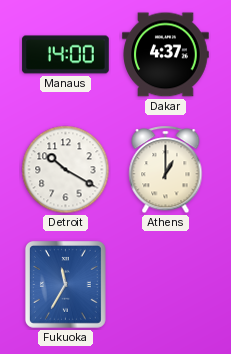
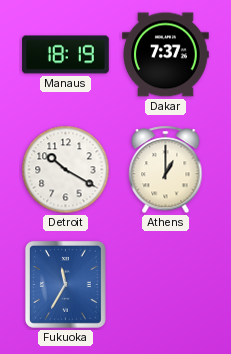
Manaus: 14:00 -> 18:19 (66, 55)
Dakar: 4:37 -> 7:37 (166, 55)
